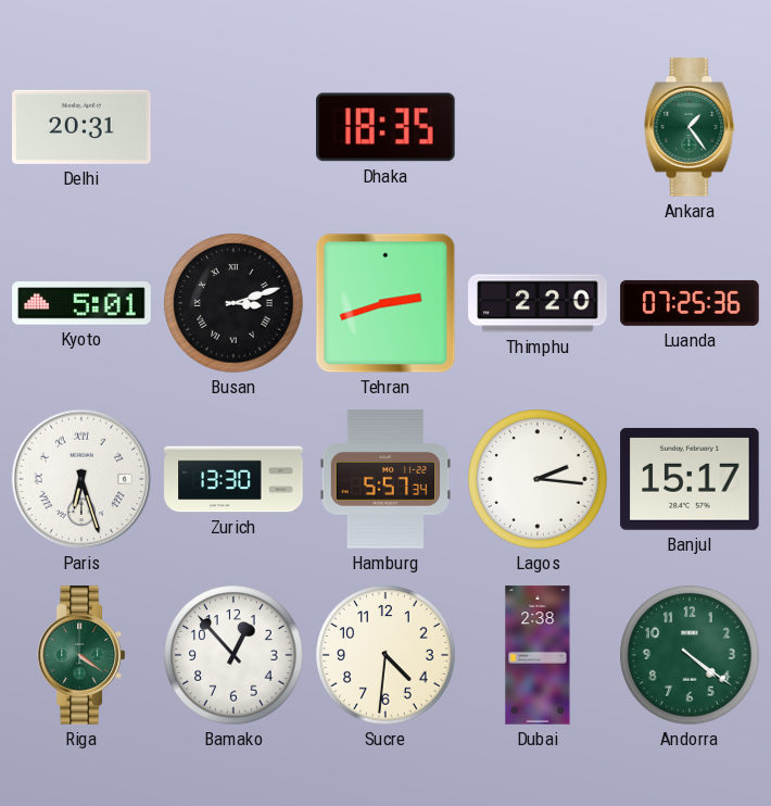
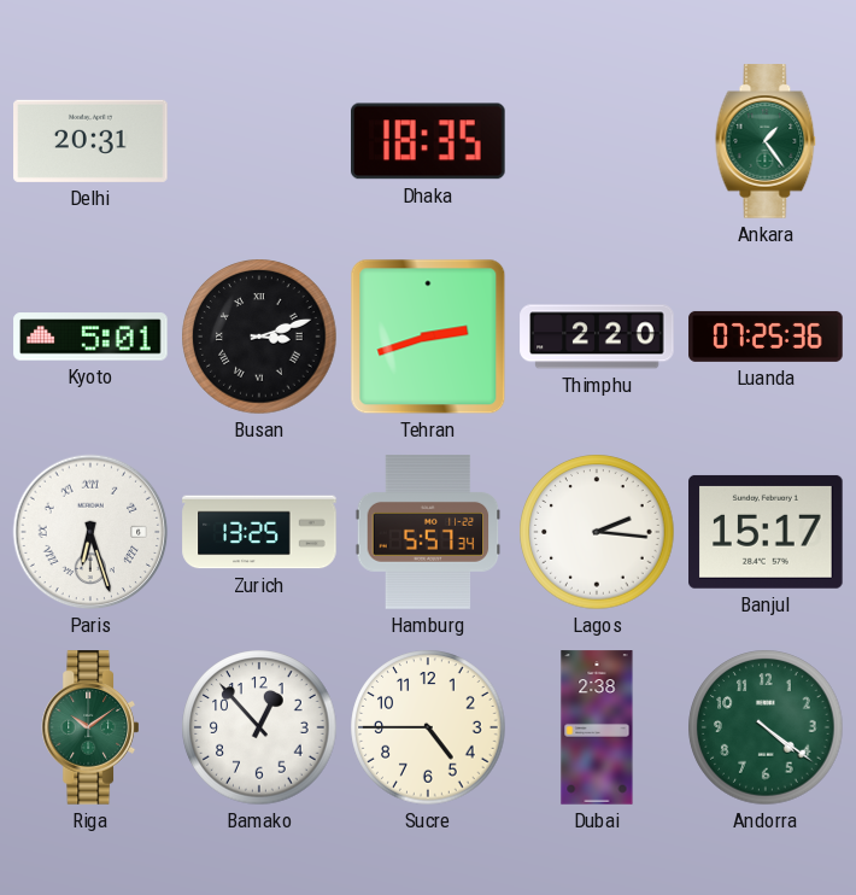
Zurich: 13:30 -> 13:25 (259, 532)
Riga: 4:21 -> 10:09 (89, 727)
Sucre: 4:31 -> 4:45 (428, 727)
